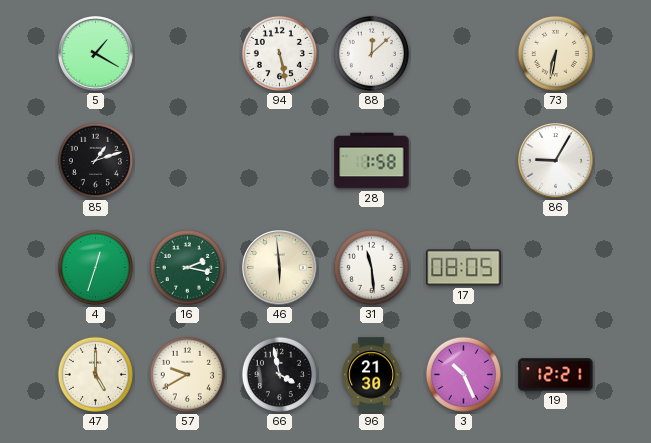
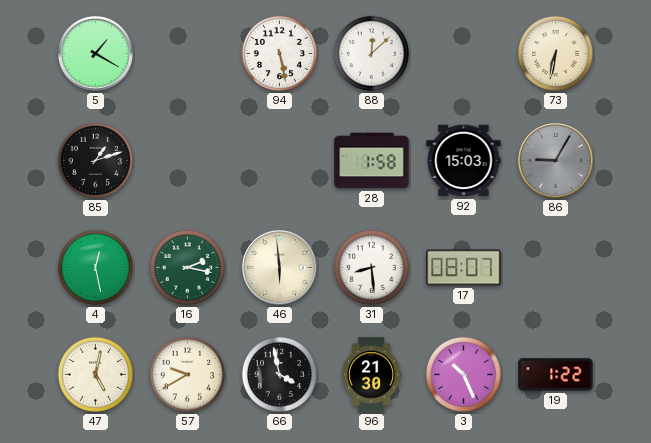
92: none -> 15:03 (464, 161)
86 dial: white -> grey (556, 161)
4: 12:33 -> 12:28 (95, 267)
31: 11:29 -> 8:29 (371, 267)
17: 08:05 -> 08:07 (464, 268)
47: 5:00 -> 5:02 (95, 374)
19: 12:21 -> 1:22 (556, 375)
